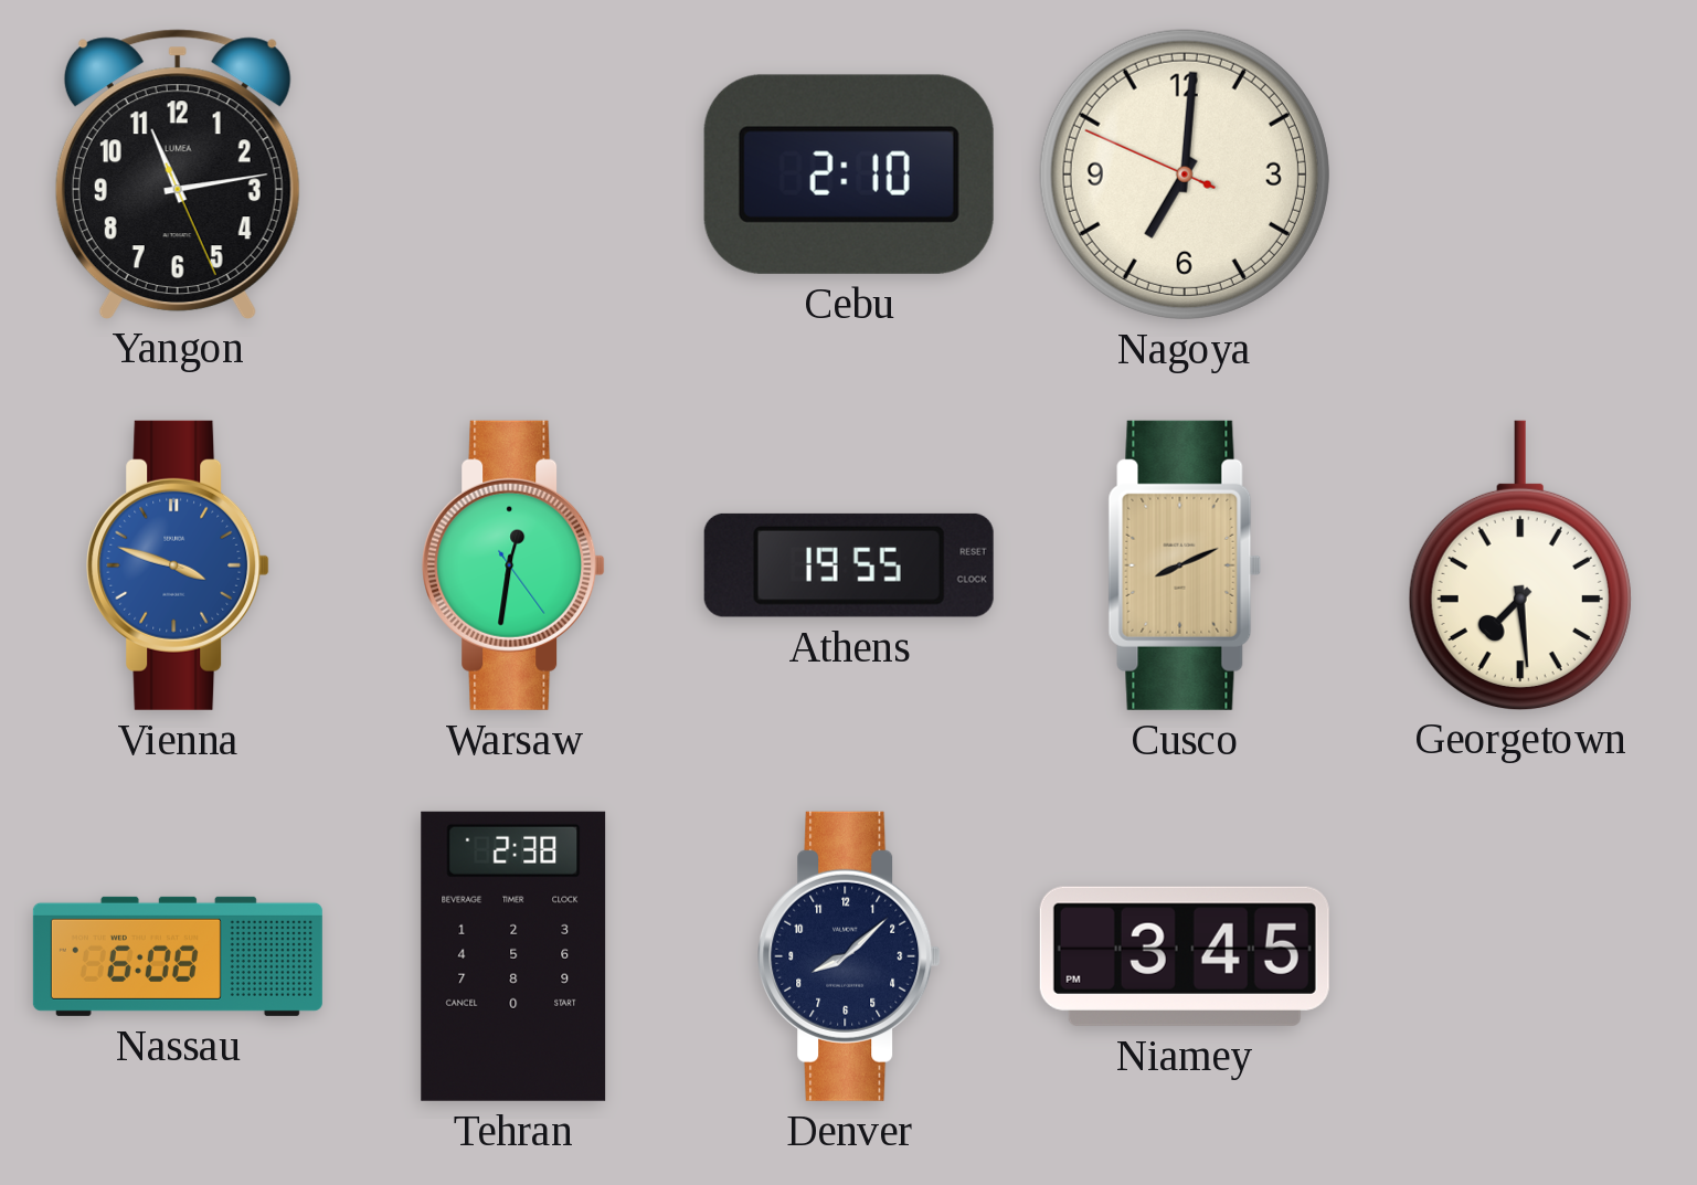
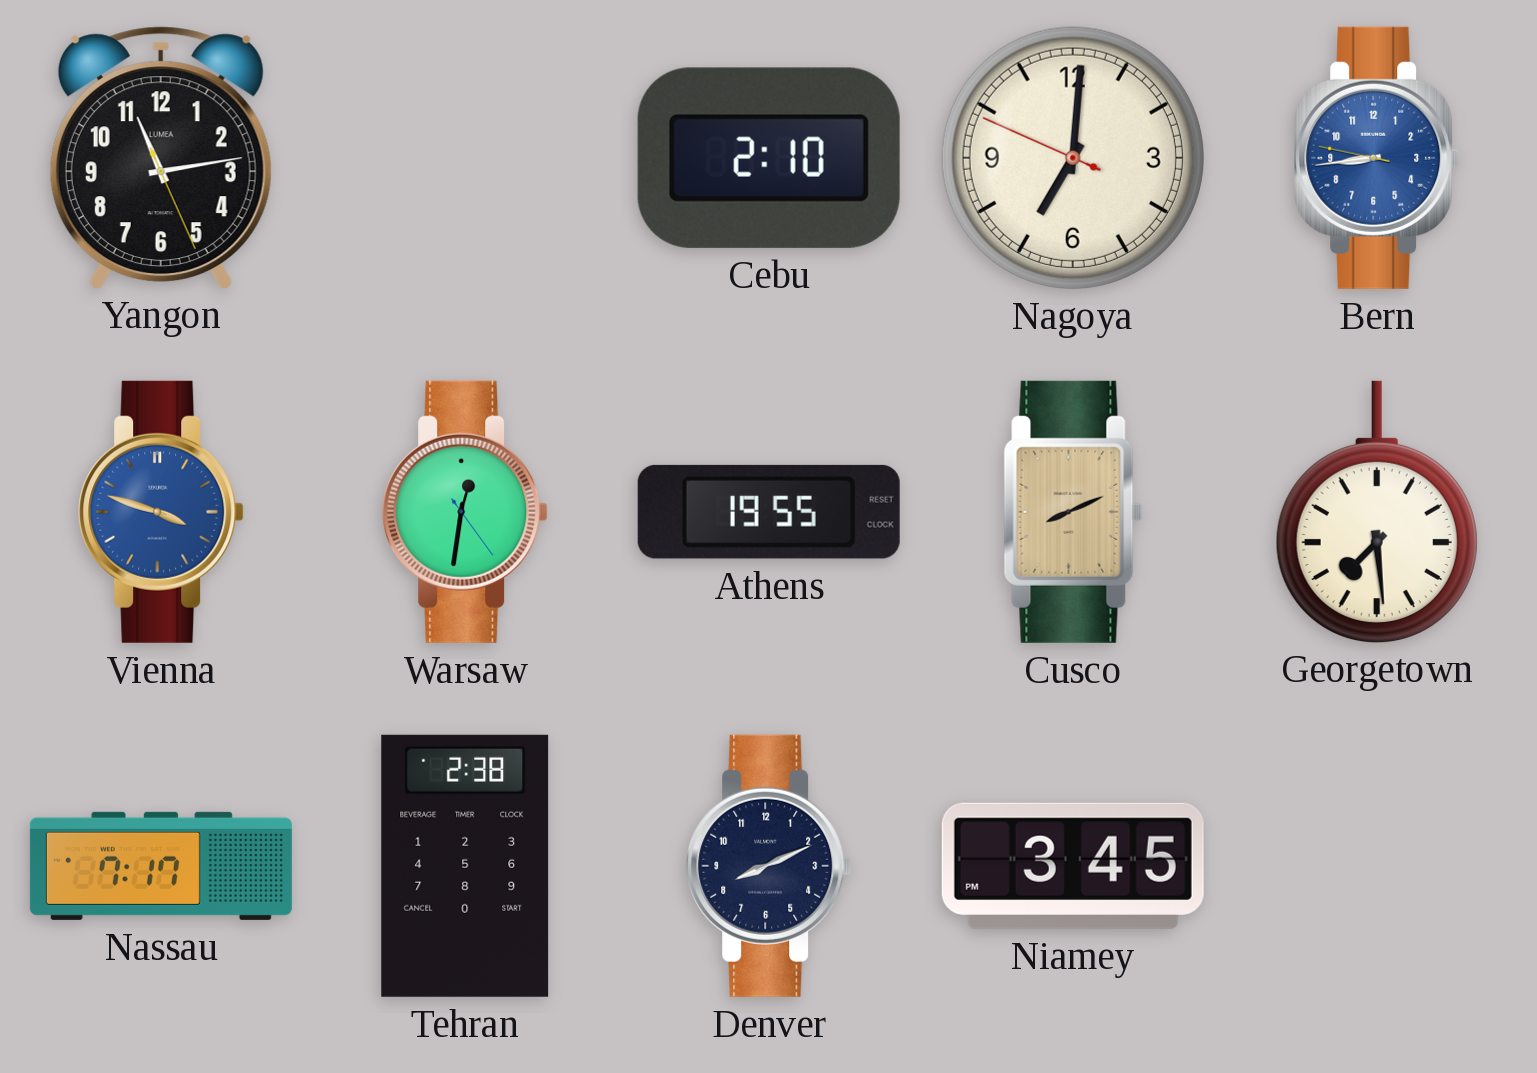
Bern: none -> 8:43 (1377, 158)
Nassau: 6:08 -> 7:17 (161, 866)
Denver: 8:08 -> 8:11 (769, 866)
